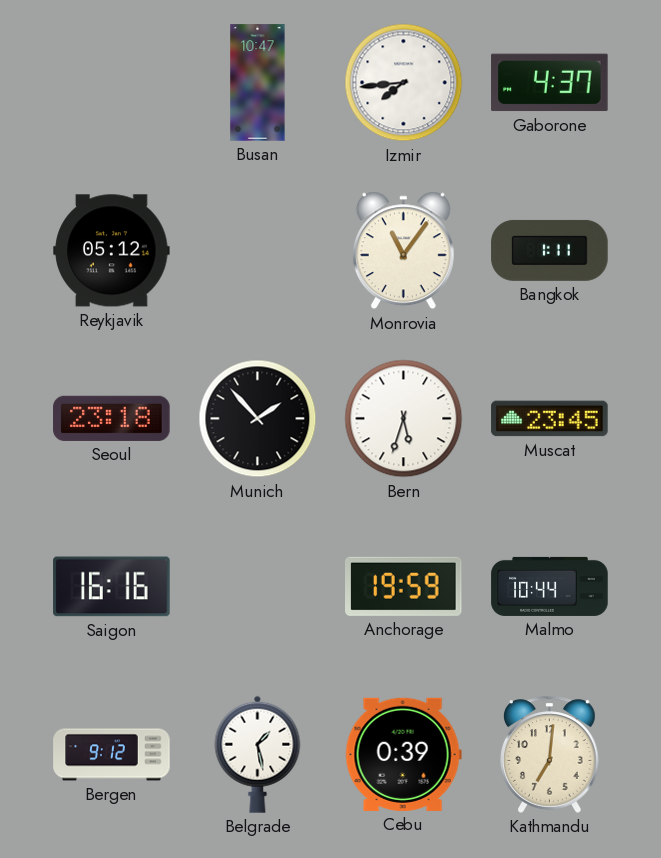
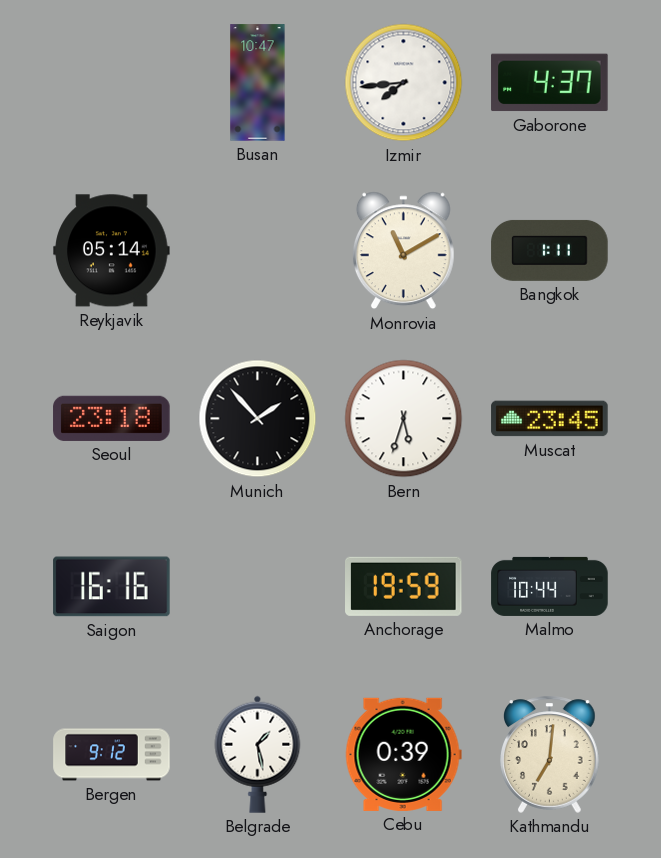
Reykjavik: 05:12 -> 05:14 (112, 251)
Monrovia: 11:06 -> 11:10 (403, 251)
